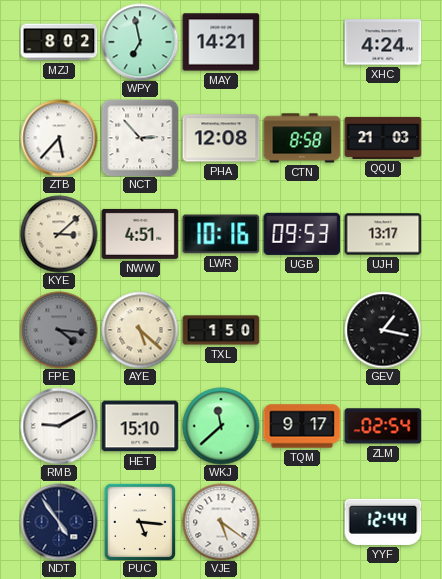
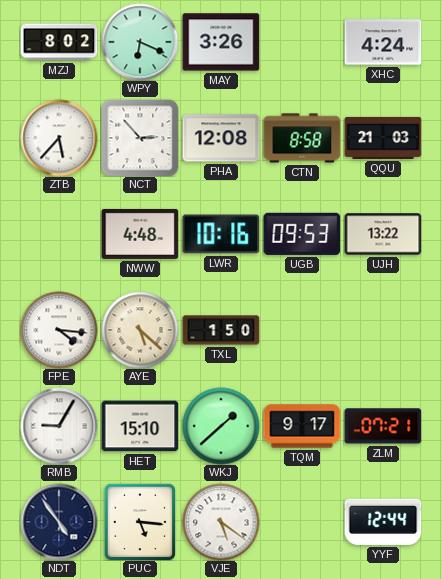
WPY: 6:58 -> 6:19 (140, 42)
MAY: 14:21 -> 3:26 (221, 42)
KYE: 3:08 -> none (59, 234)
NWW: 4:51 -> 4:48 (140, 234)
UJH: 13:17 -> 13:22 (383, 234)
FPE dial: grey -> white (59, 330)
GEV: 1:17 -> none (383, 330)
RMB: 9:10 -> 9:05 (59, 426)
WKJ: 11:38 -> 1:38 (221, 426)
ZLM: 02:54 -> 07:21 (383, 426)
